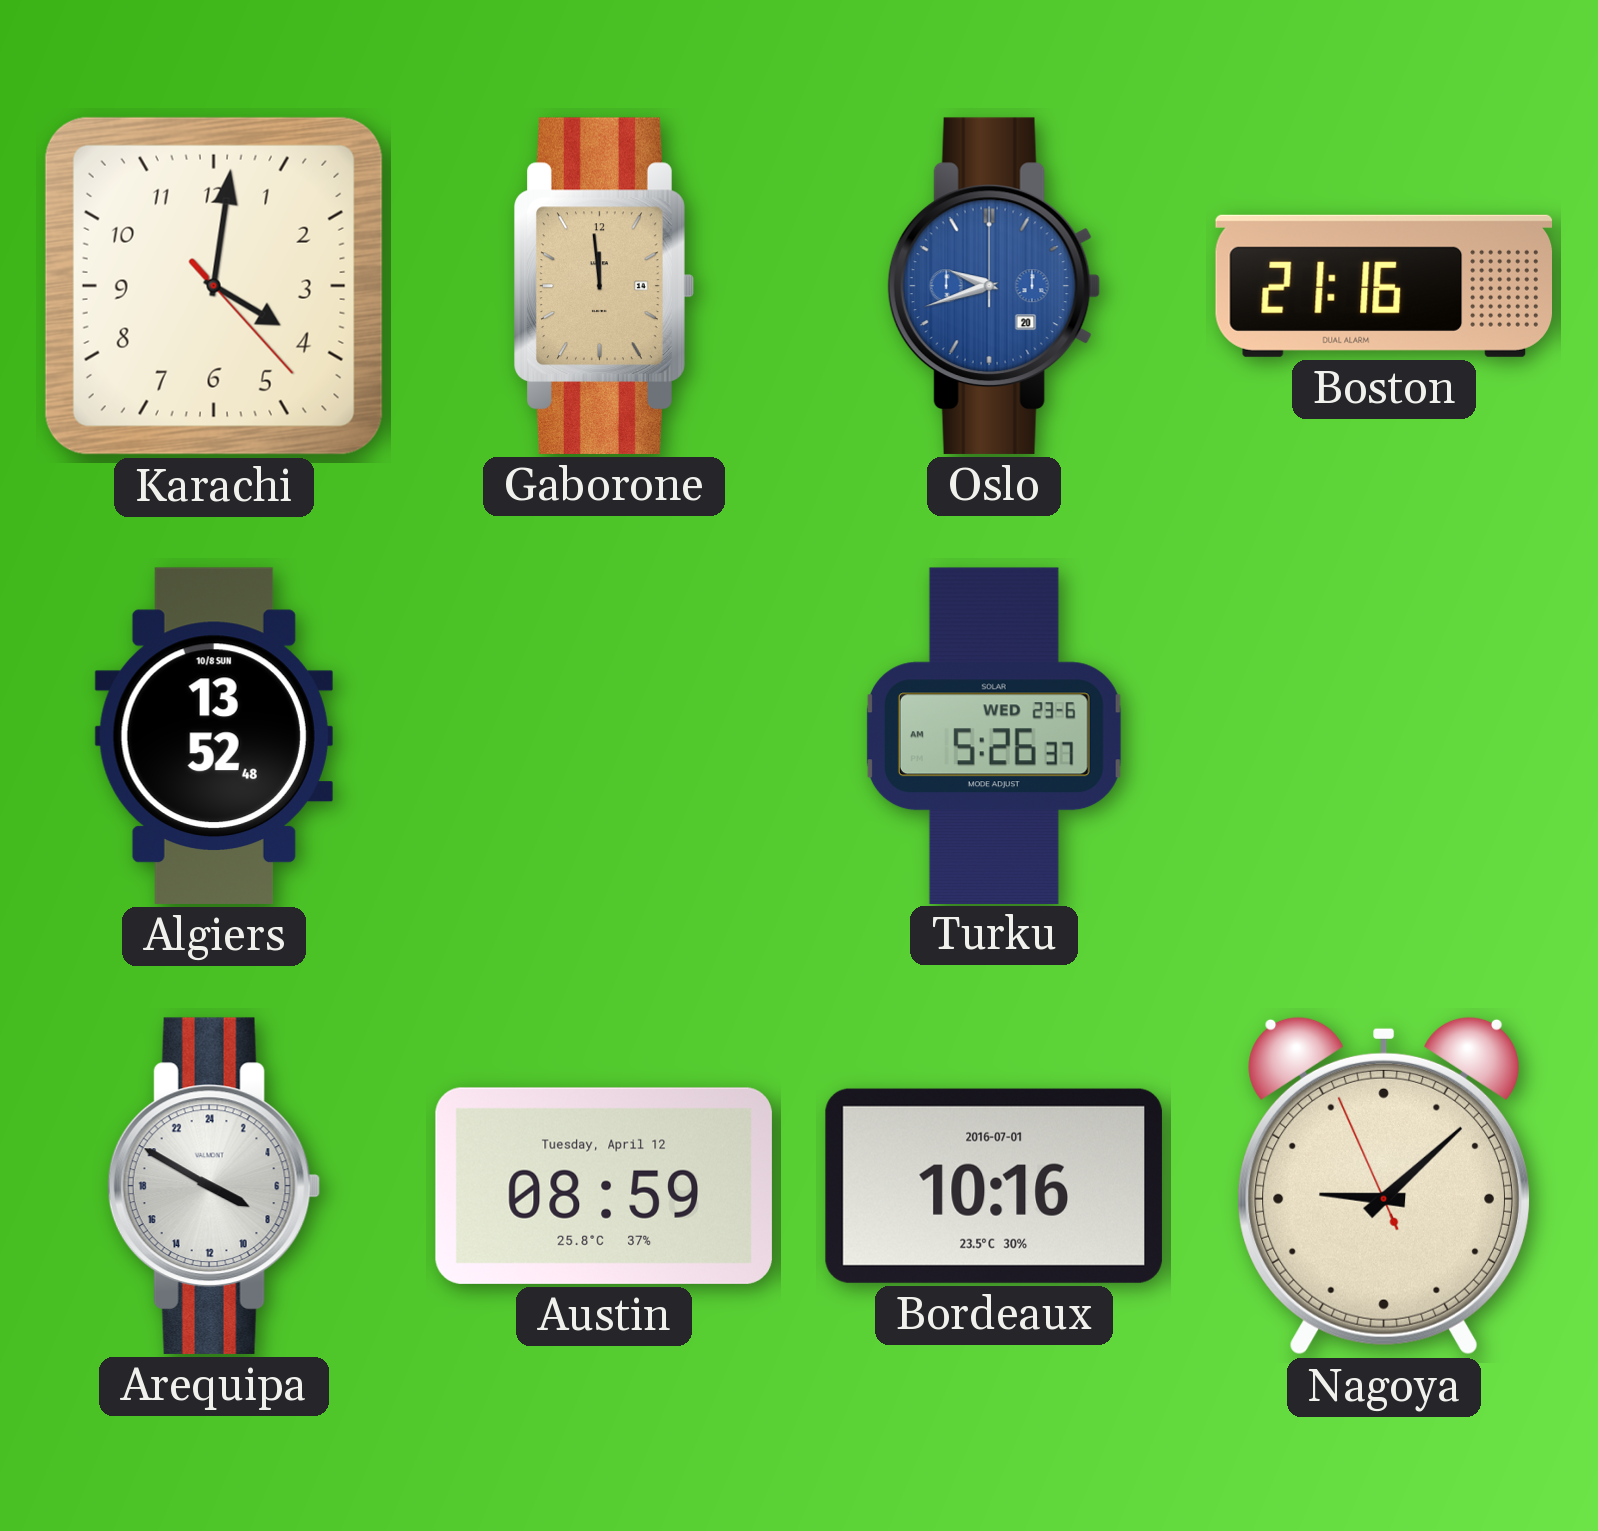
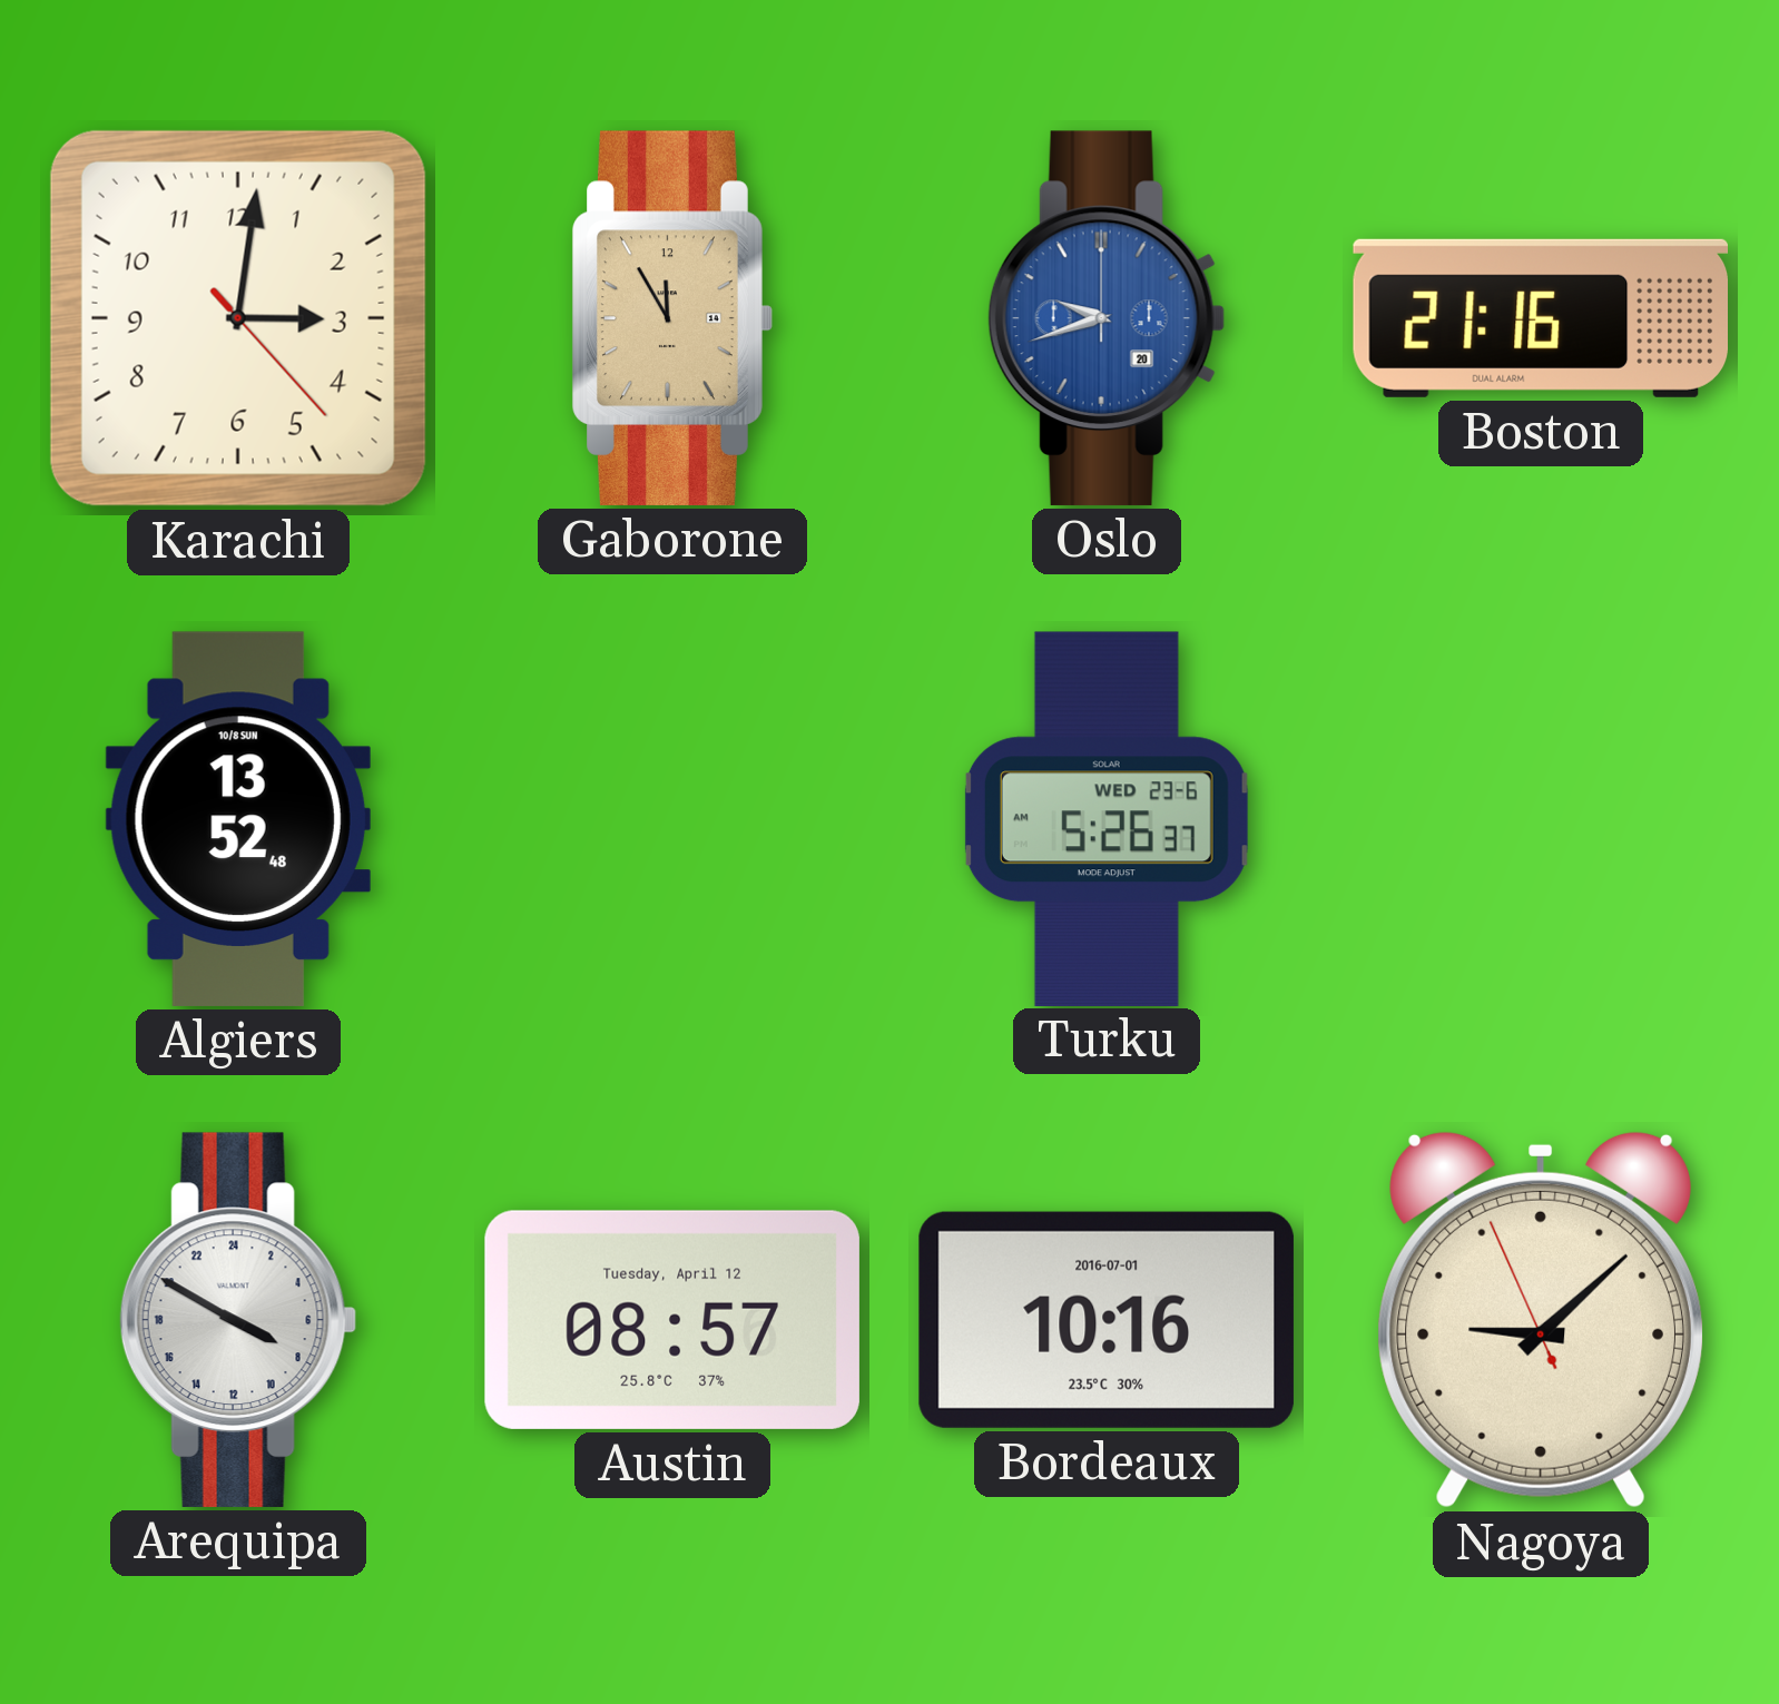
Karachi: 4:01 -> 3:01 (238, 318)
Gaborone: 11:59 -> 11:55 (672, 318)
Austin: 08:59 -> 08:57 (672, 1320)
